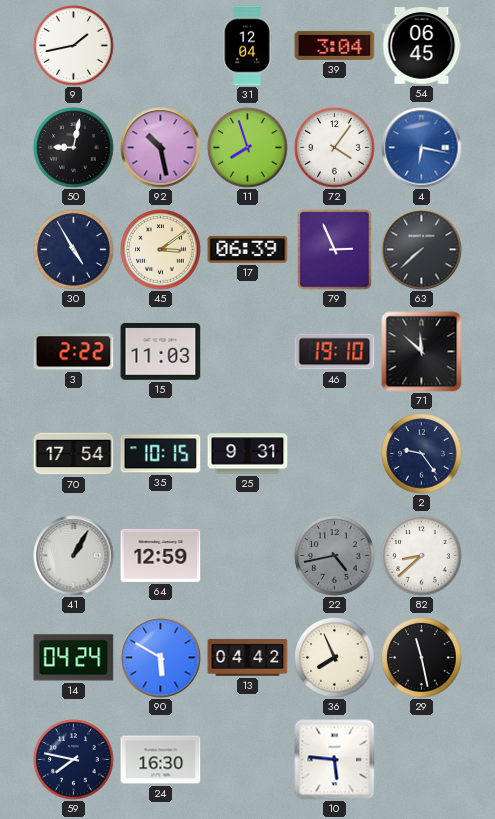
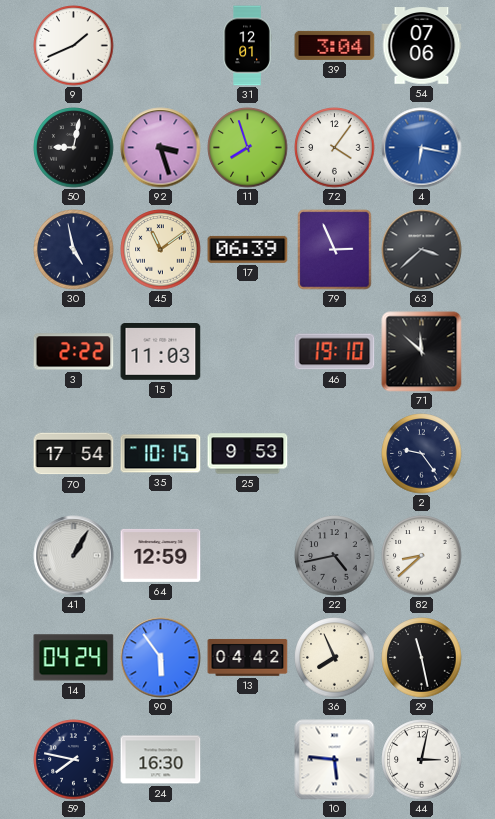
9: 1:43 -> 1:41 (74, 46)
31: 12:04 -> 12:01 (247, 46)
54: 06:45 -> 07:06 (422, 46)
92: 10:28 -> 3:27 (161, 148)
30: 4:55 -> 4:58 (74, 250)
45: 3:09 -> 11:09 (161, 250)
63: 7:38 -> 3:38 (422, 250)
25: 9:31 -> 9:53 (248, 454)
90: 5:50 -> 5:54 (161, 658)
44: none -> 3:02 (422, 760)
